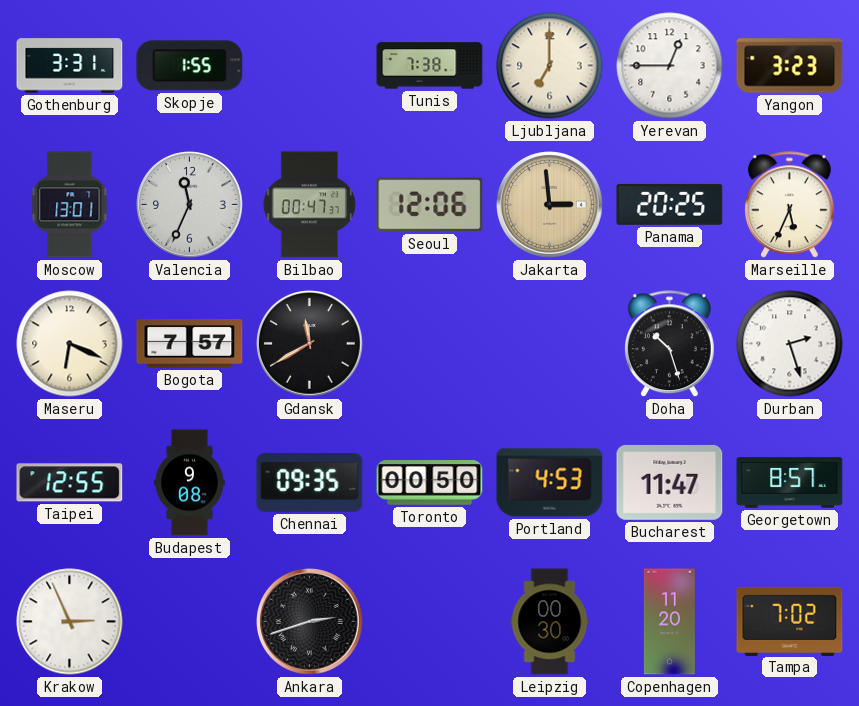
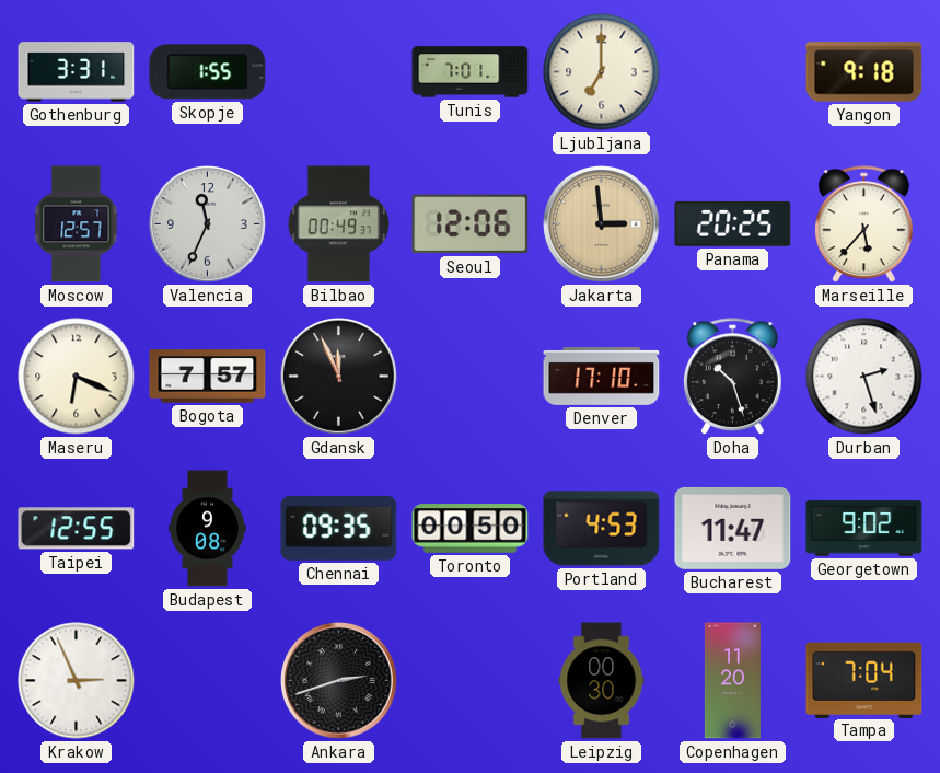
Tunis: 7:38 -> 7:01 (471, 72)
Yerevan: 12:45 -> none (670, 66)
Yangon: 3:23 -> 9:18 (864, 72)
Moscow: 13:01 -> 12:57 (77, 224)
Bilbao: 00:47 -> 00:49 (338, 224)
Marseille: 5:34 -> 5:37 (863, 224)
Gdansk: 11:40 -> 11:56 (339, 377)
Denver: none -> 17:10 (602, 376)
Georgetown: 8:57 -> 9:02 (864, 529)
Tampa: 7:02 -> 7:04 (864, 680)
